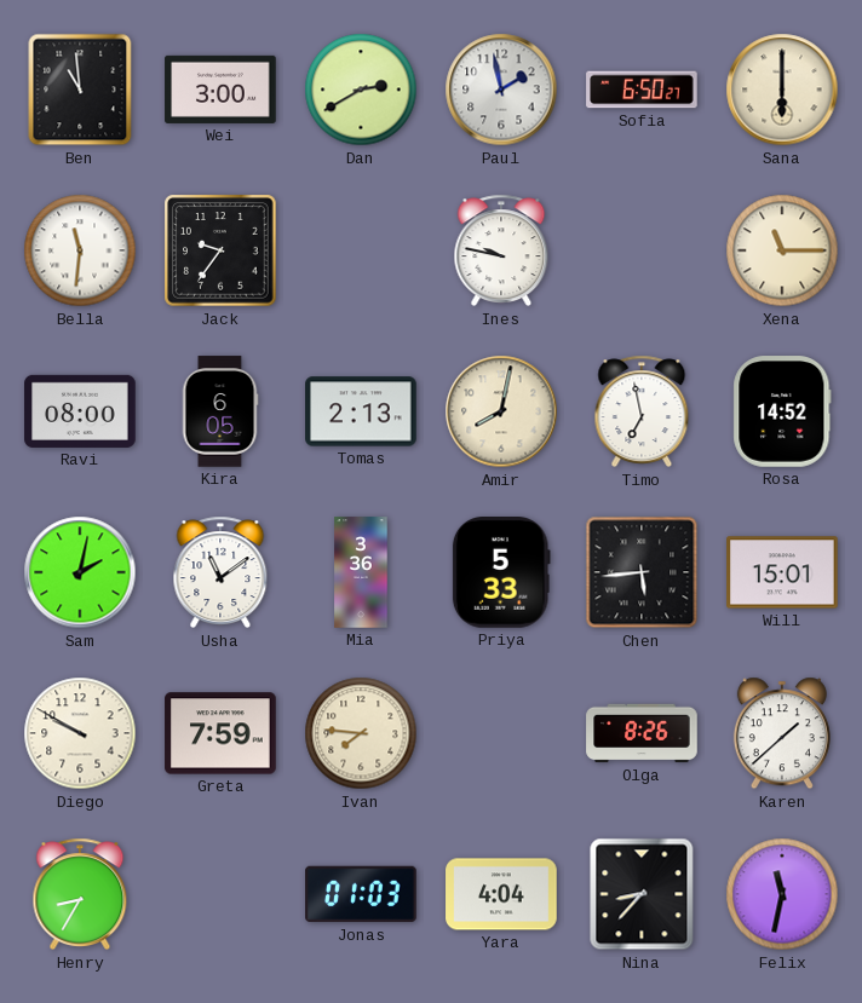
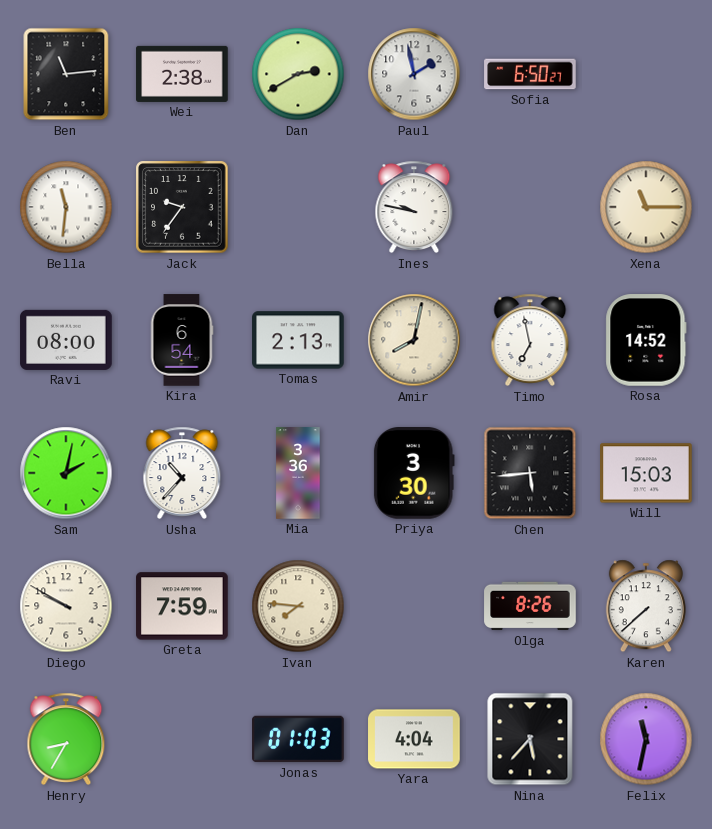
Ben: 10:59 -> 11:14 (66, 74)
Wei: 3:00 -> 2:38 (182, 74)
Sana: 6:00 -> none (782, 90)
Kira: 6:05 -> 6:54 (182, 340)
Usha: 11:09 -> 10:37 (182, 473)
Priya: 5:33 -> 3:30 (414, 474)
Will: 15:01 -> 15:03 (646, 473)
Karen: 1:38 -> 7:38 (646, 606)
Nina: 8:37 -> 5:37 (530, 739)
